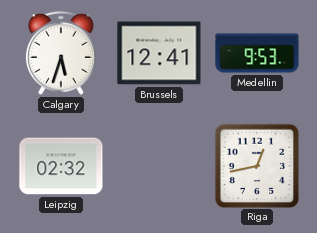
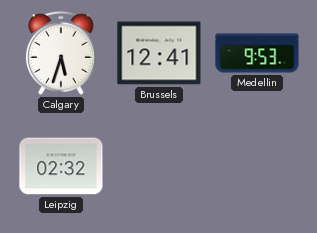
Riga: 12:43 -> none (256, 165)
